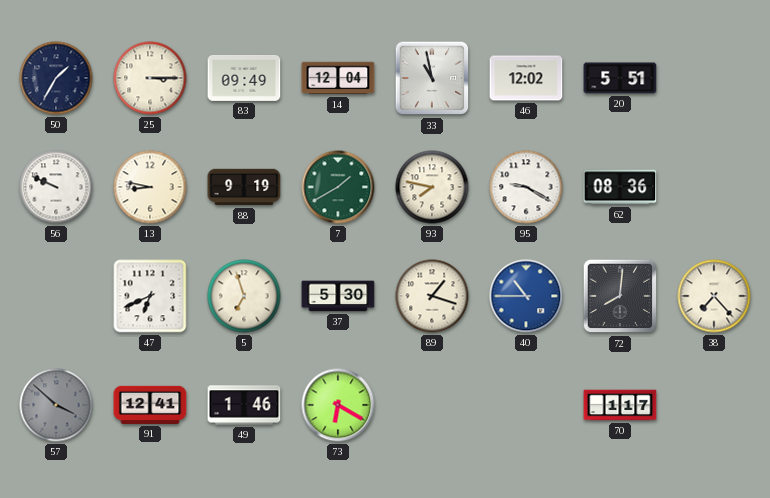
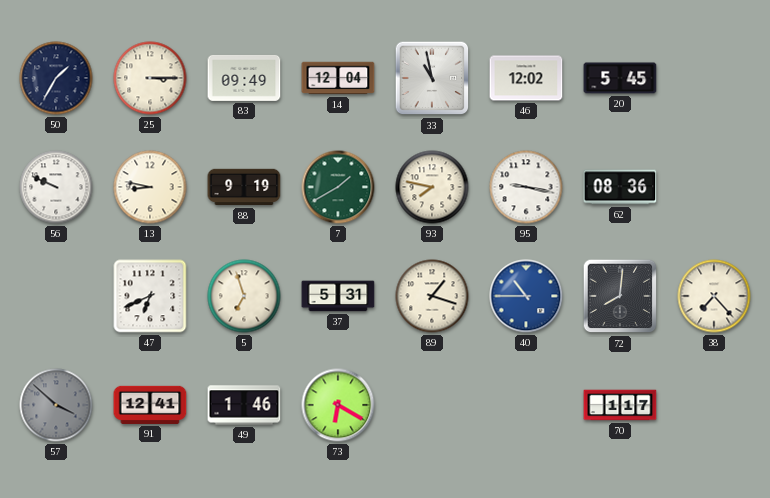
20: 5:51 -> 5:45 (620, 78)
95: 9:20 -> 9:17 (526, 187)
37: 5:30 -> 5:31 (338, 296)
